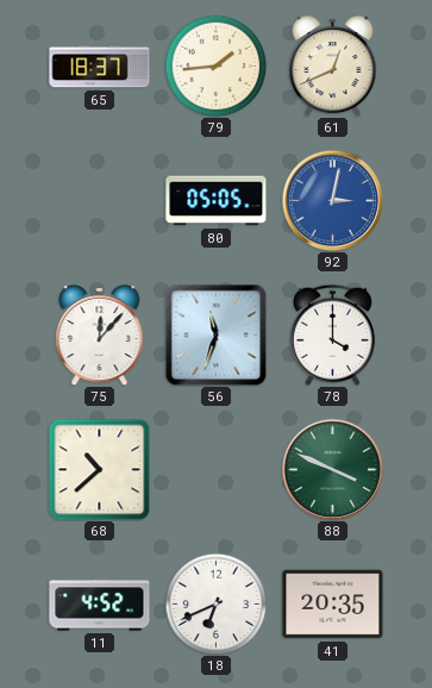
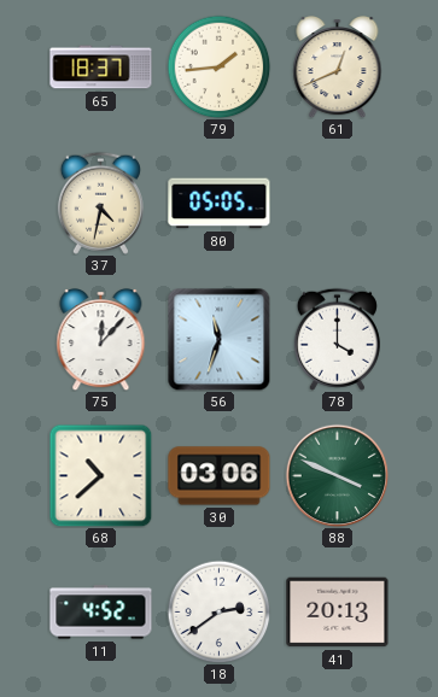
37: none -> 4:32 (100, 203)
92: 3:02 -> none (332, 200)
30: none -> 03:06 (220, 476)
18: 6:41 -> 2:39 (218, 611)
41: 20:35 -> 20:13 (338, 613)
